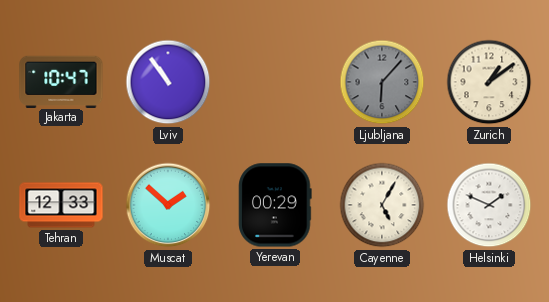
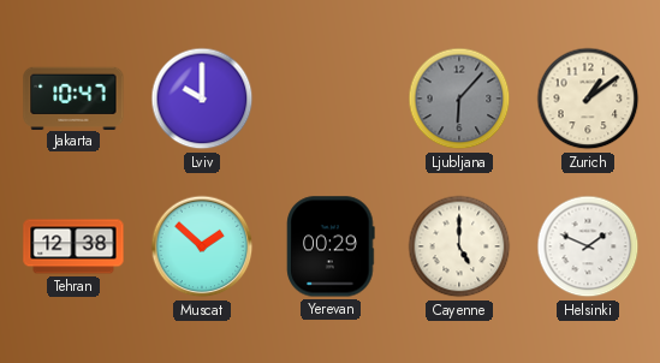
Lviv: 10:54 -> 10:00 (202, 99)
Tehran: 12:33 -> 12:38 (73, 246)
Cayenne: 5:05 -> 5:00 (459, 246)
